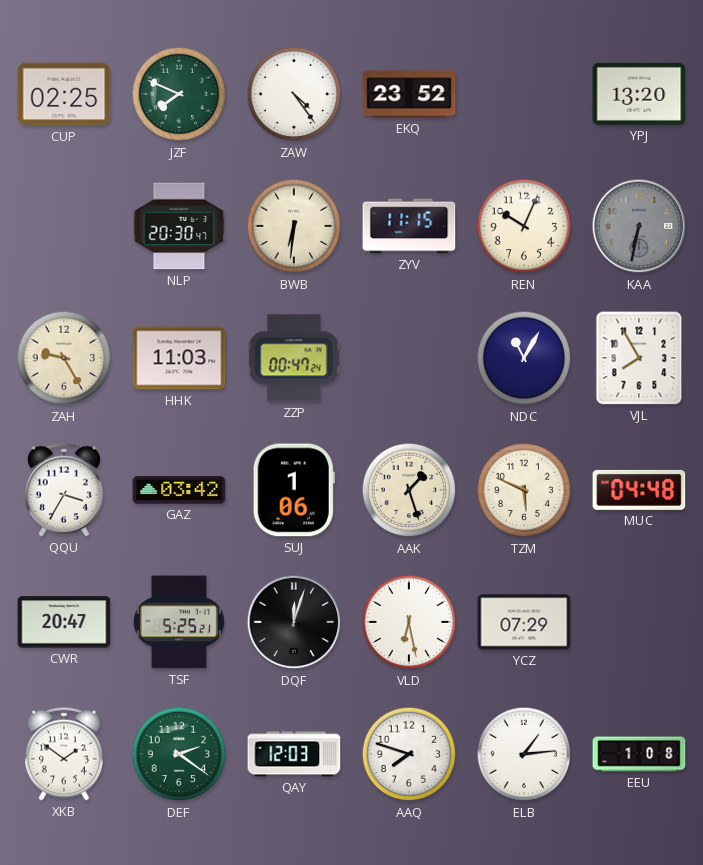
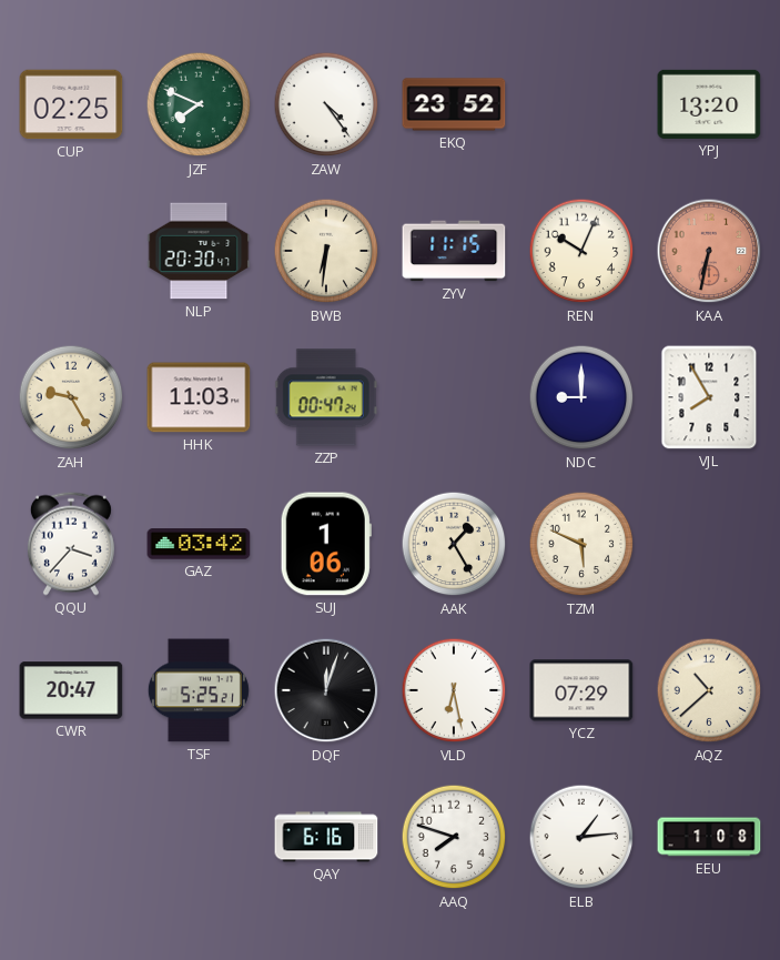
KAA dial: grey -> salmon (709, 251)
NDC: 11:05 -> 9:00 (581, 397)
QQU: 3:35 -> 3:37 (71, 544)
AAK: 1:27 -> 1:25 (454, 544)
MUC: 04:48 -> none (639, 490)
AQZ: none -> 10:38 (709, 690)
XKB: 1:51 -> none (64, 754)
DEF: 2:21 -> none (179, 754)
QAY: 12:03 -> 6:16 (326, 837)
